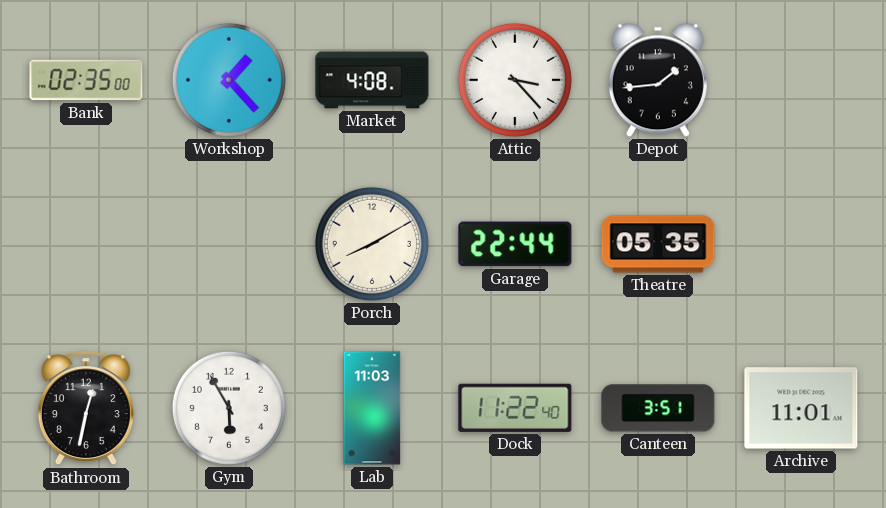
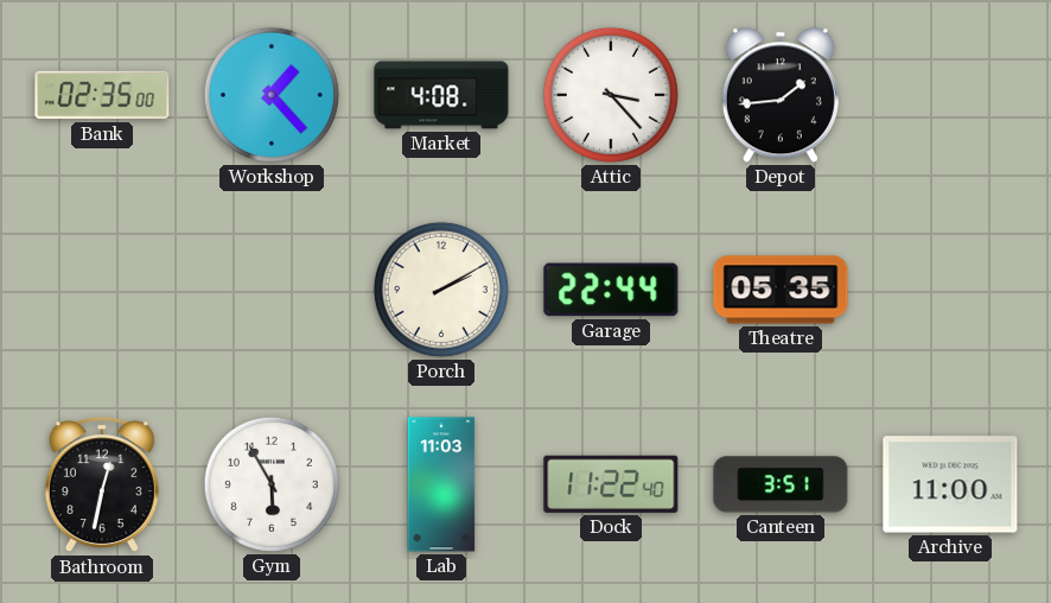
Porch: 8:10 -> 2:10 (441, 290)
Archive: 11:01 -> 11:00 (950, 484)
